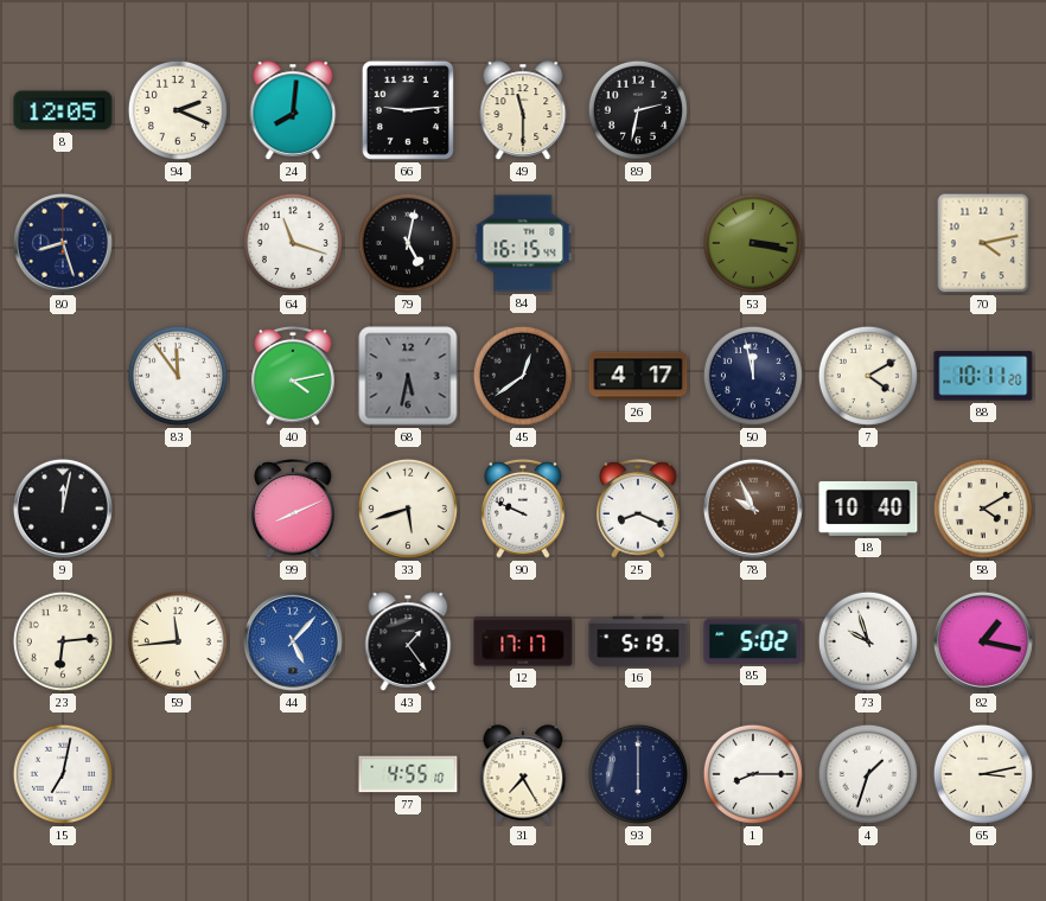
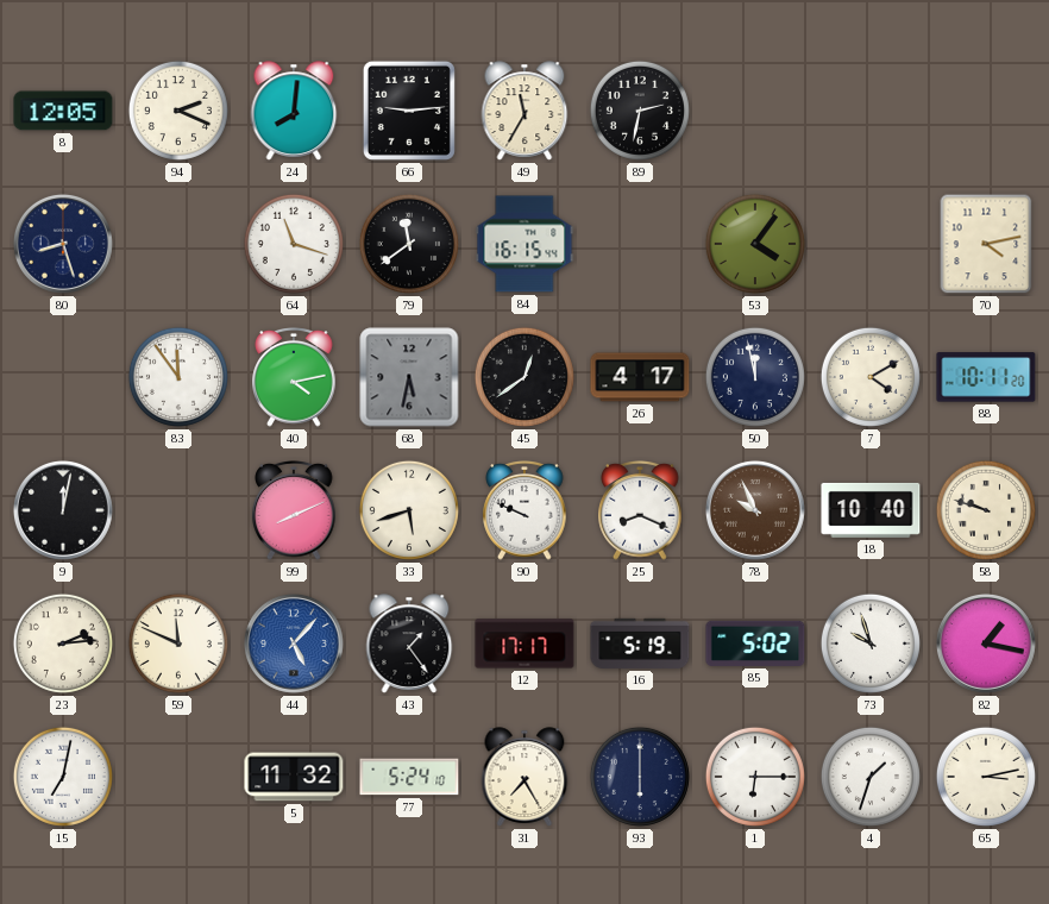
49: 11:30 -> 11:35 (524, 111)
79: 5:02 -> 11:39 (409, 244)
53: 3:17 -> 4:06 (755, 244)
58: 4:10 -> 9:48 (986, 510)
23: 6:14 -> 2:14 (63, 644)
59: 11:44 -> 11:49 (178, 644)
5: none -> 11:32 (294, 777)
77: 4:55 -> 5:24 (409, 777)
1: 8:15 -> 6:15 (755, 777)
